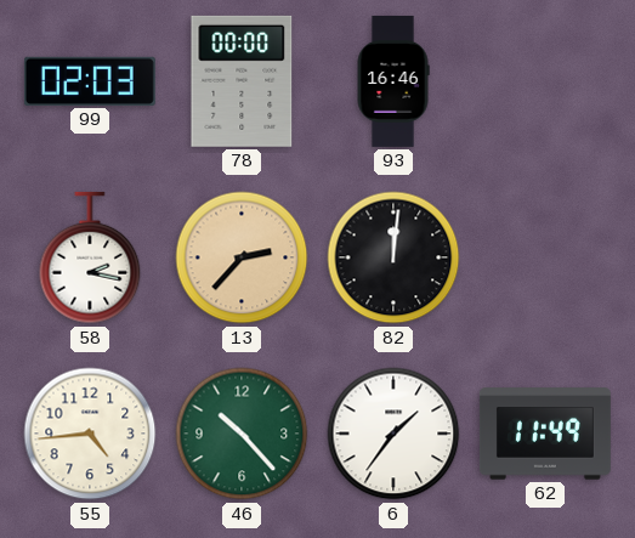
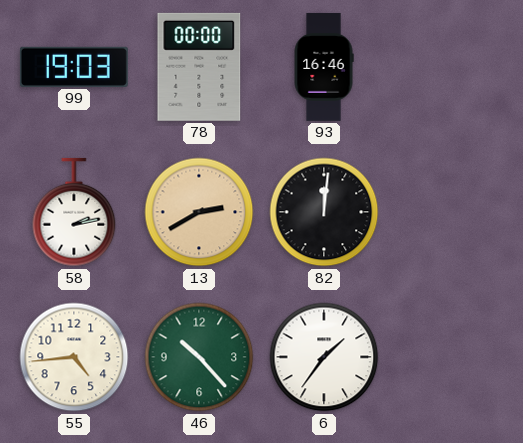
99: 02:03 -> 19:03 (74, 67)
58: 2:17 -> 2:13 (74, 212)
13: 2:37 -> 2:40 (199, 212)
62: 11:49 -> none (545, 434)
